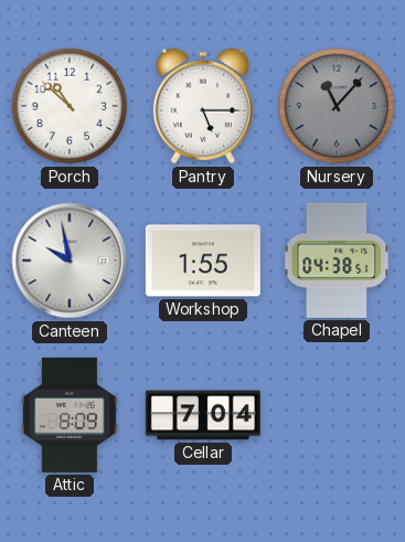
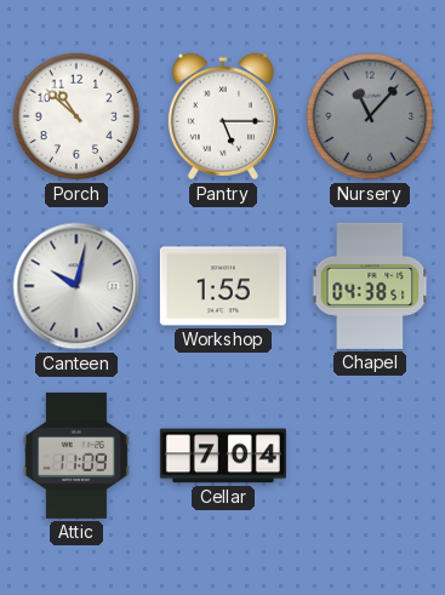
Canteen: 9:58 -> 10:02 (76, 286)
Attic: 8:09 -> 11:09 (76, 456)
